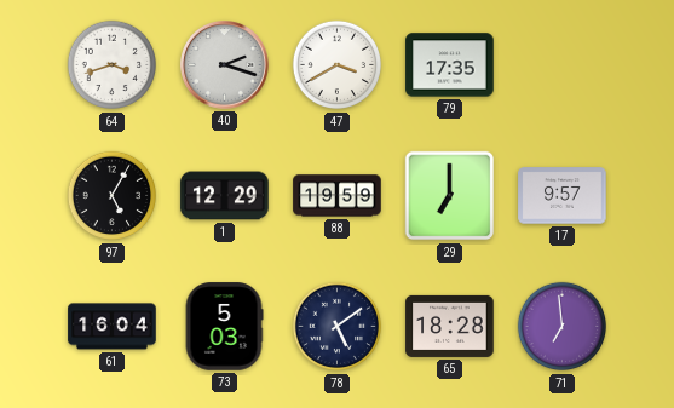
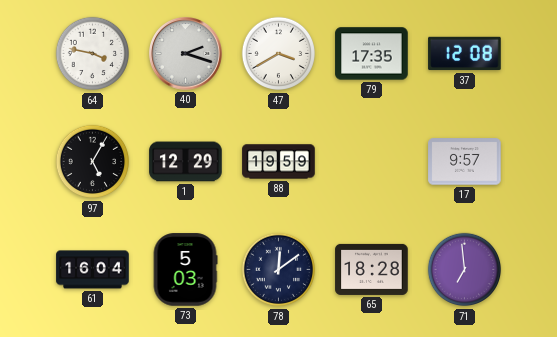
64: 3:42 -> 3:47 (93, 54)
37: none -> 12:08 (465, 54)
29: 7:00 -> none (450, 196)
78: 5:09 -> 12:09 (279, 270)
